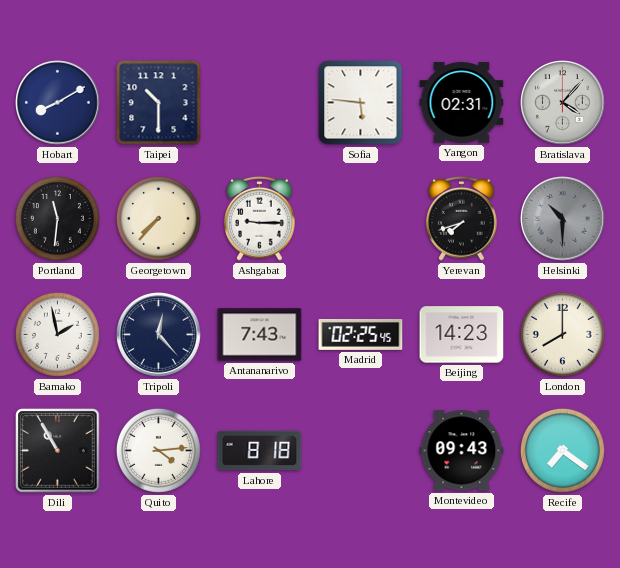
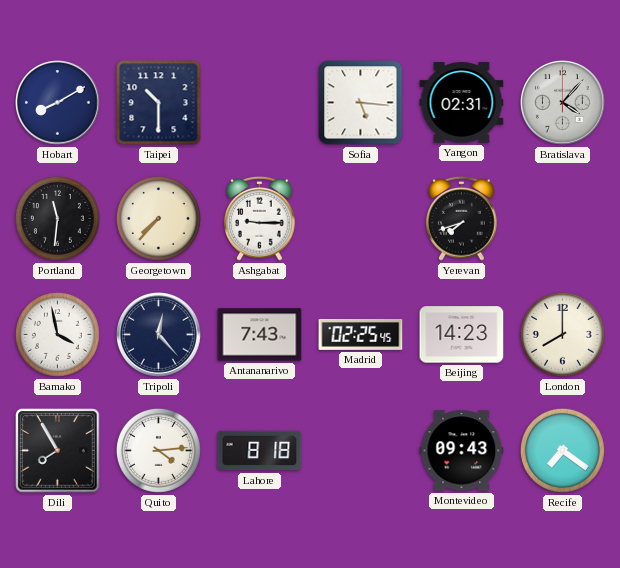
Sofia: 5:46 -> 5:16 (361, 103)
Helsinki: 10:30 -> none (563, 219)
Bamako: 1:58 -> 3:58 (57, 334)
Dili: 10:55 -> 7:55 (58, 451)
